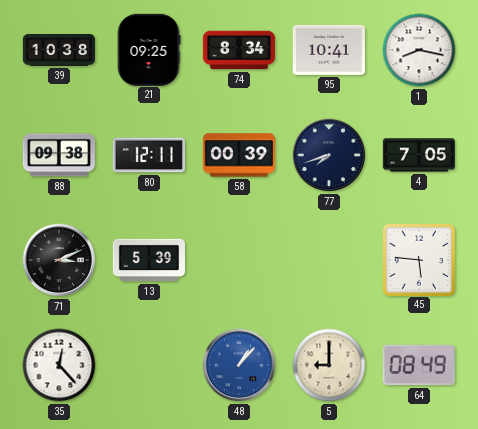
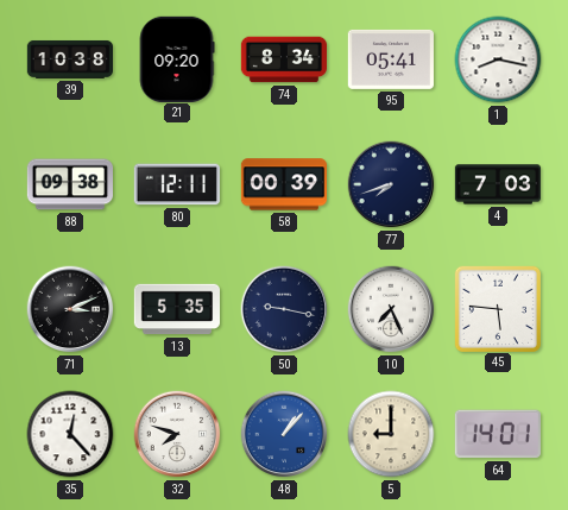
21: 09:25 -> 09:20 (177, 58)
95: 10:41 -> 05:41 (391, 59)
4: 7:05 -> 7:03 (497, 184)
13: 5:39 -> 5:35 (176, 309)
50: none -> 9:17 (284, 309)
10: none -> 7:26 (391, 309)
32: none -> 7:48 (177, 434)
64: 08:49 -> 14:01 (498, 434)
